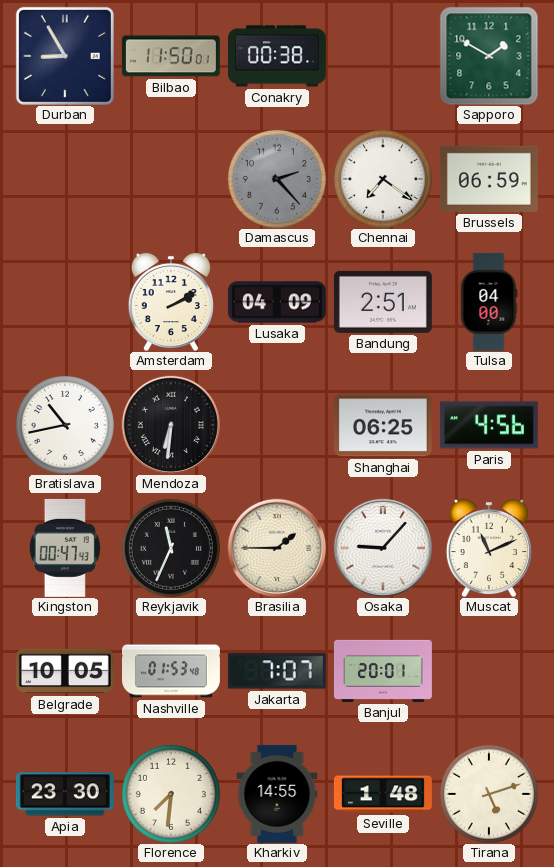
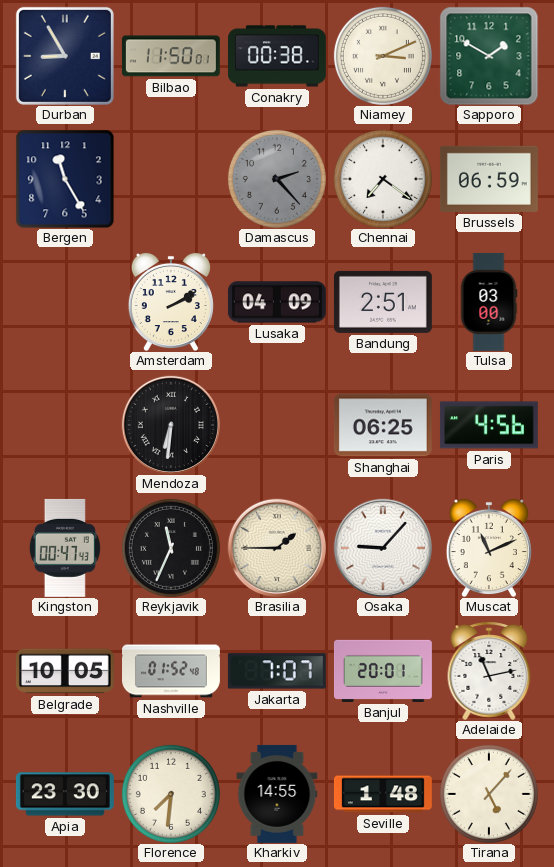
Niamey: none -> 3:11 (383, 56)
Bergen: none -> 11:25 (65, 179)
Tulsa: 04:00 -> 03:00 (489, 302)
Bratislava: 10:43 -> none (65, 425)
Nashville: 01:53 -> 01:52 (172, 671)
Adelaide: none -> 11:13 (489, 671)
Tirana: 5:12 -> 5:07 (489, 794)
